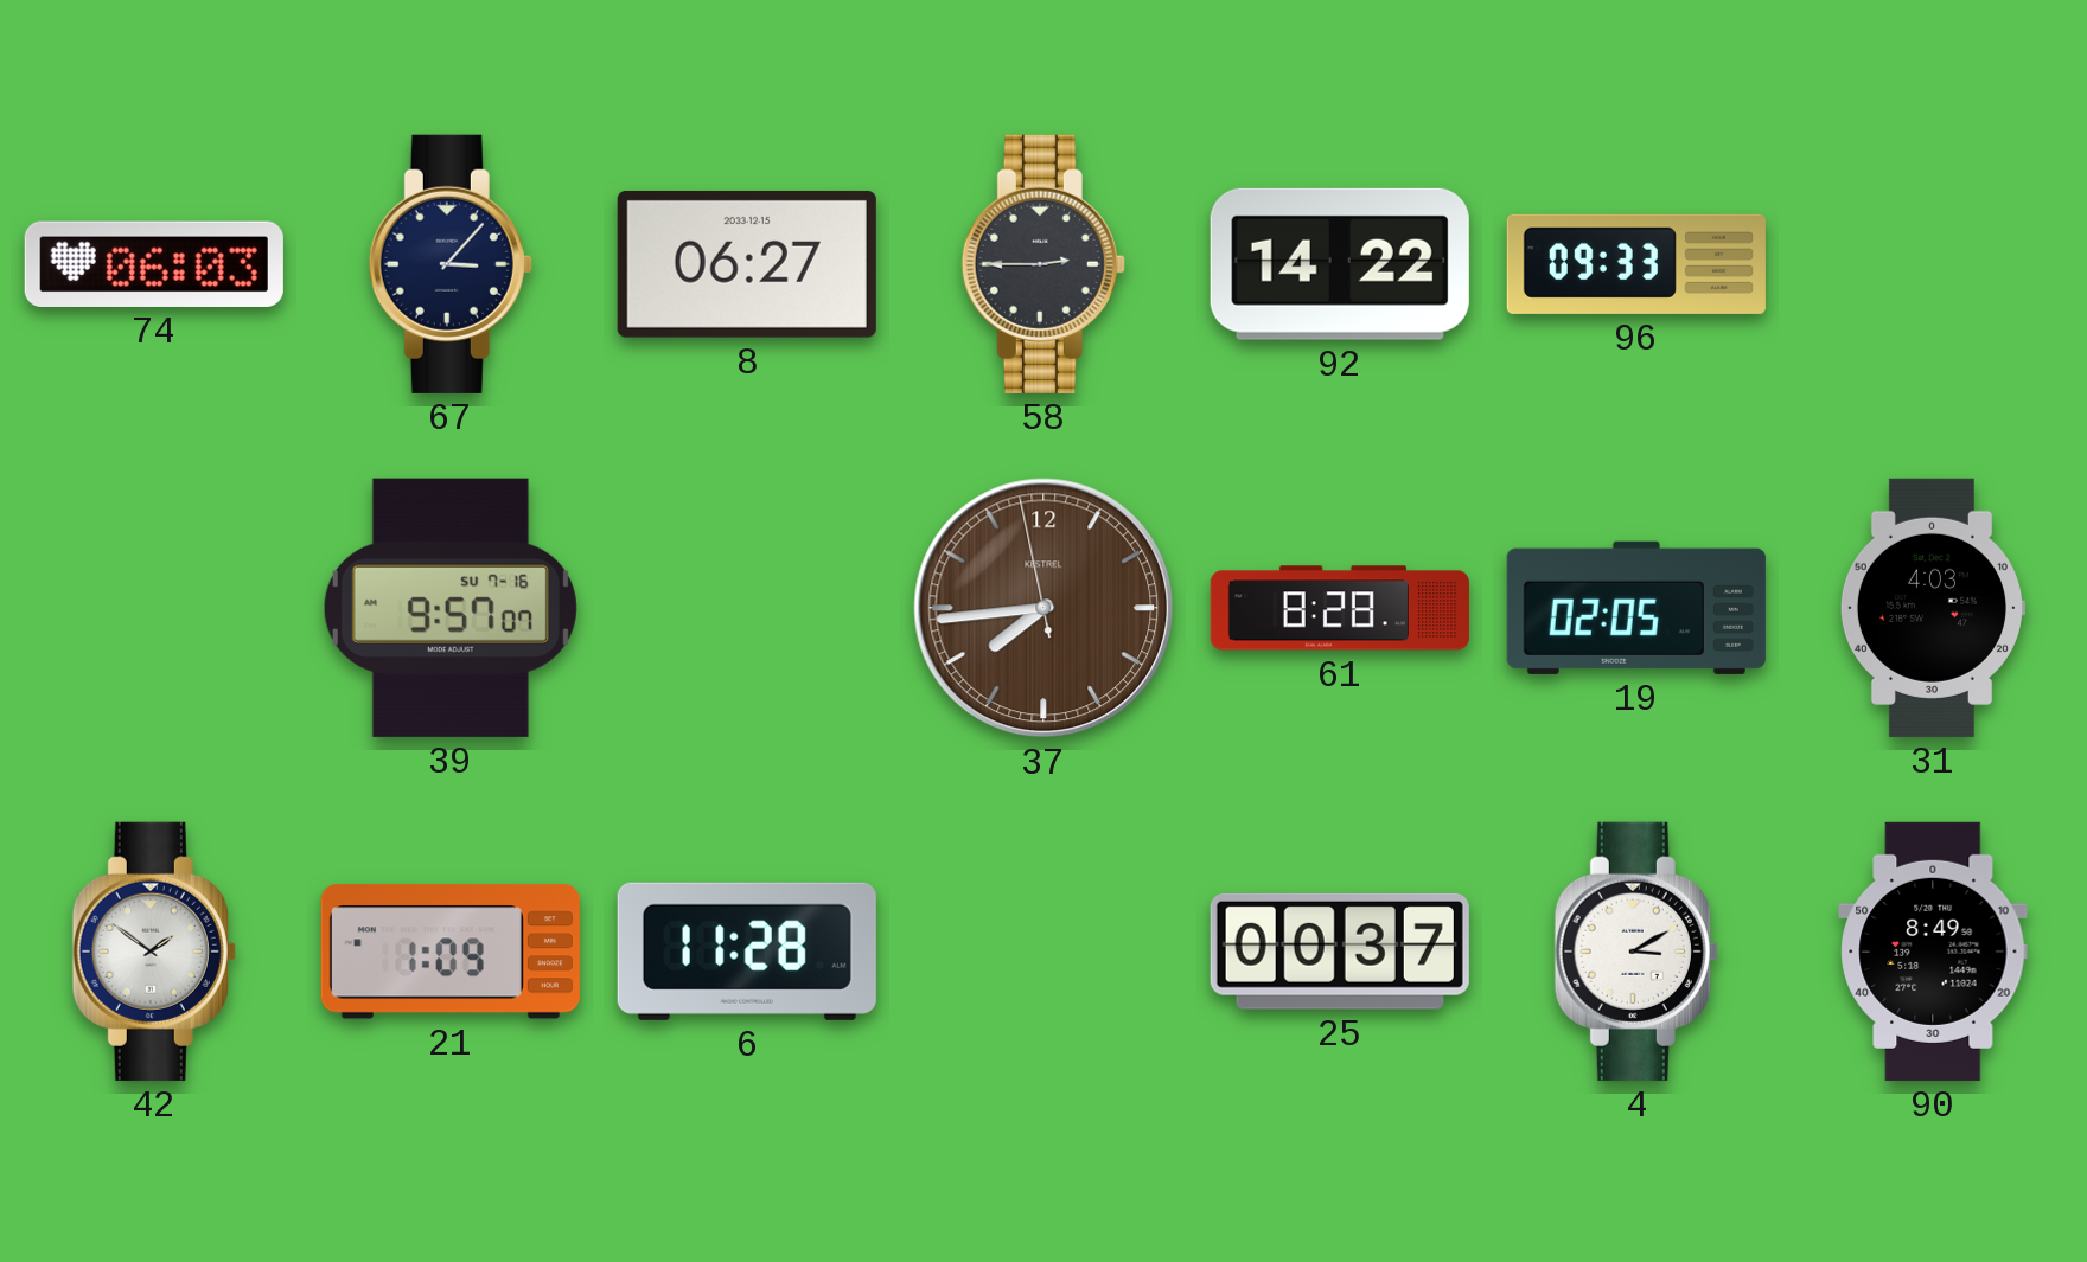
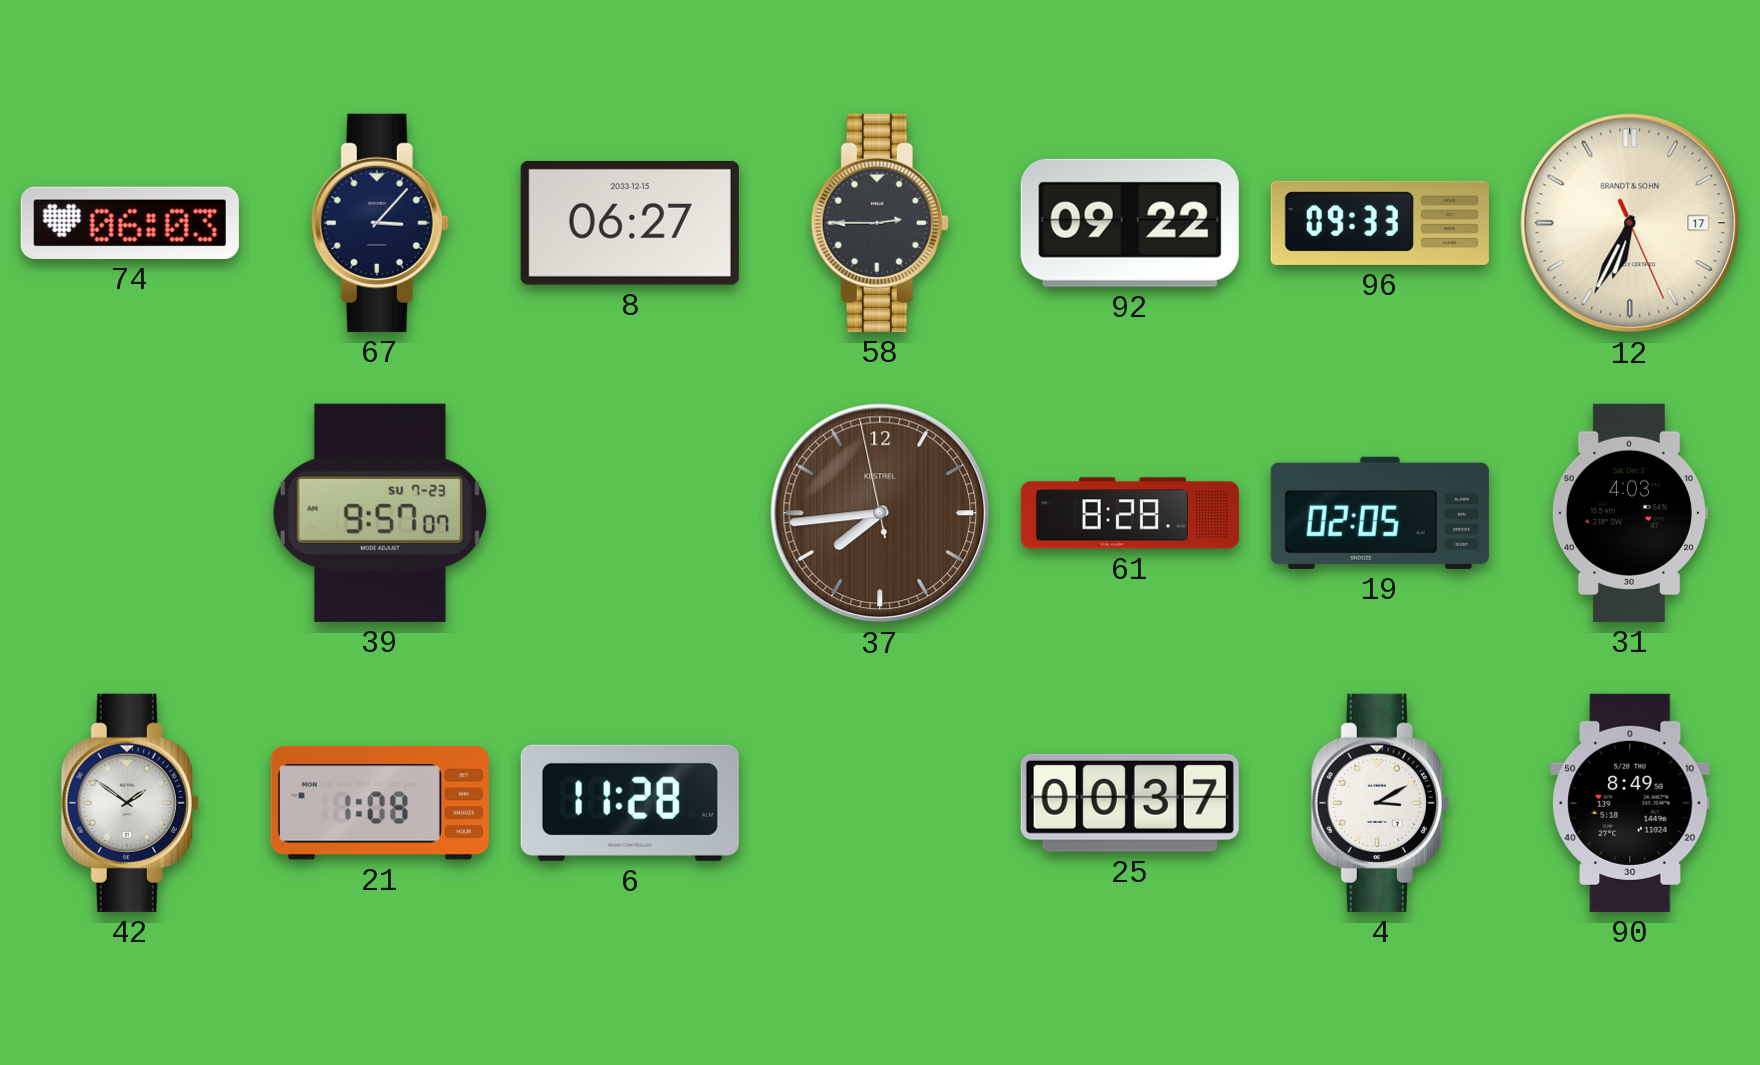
92: 14:22 -> 09:22 (1130, 223)
12: none -> 6:34 (1630, 223)
39 date: SU 7-16 -> SU 7-23 (380, 513)
21: 1:09 -> 1:08 (380, 803)
